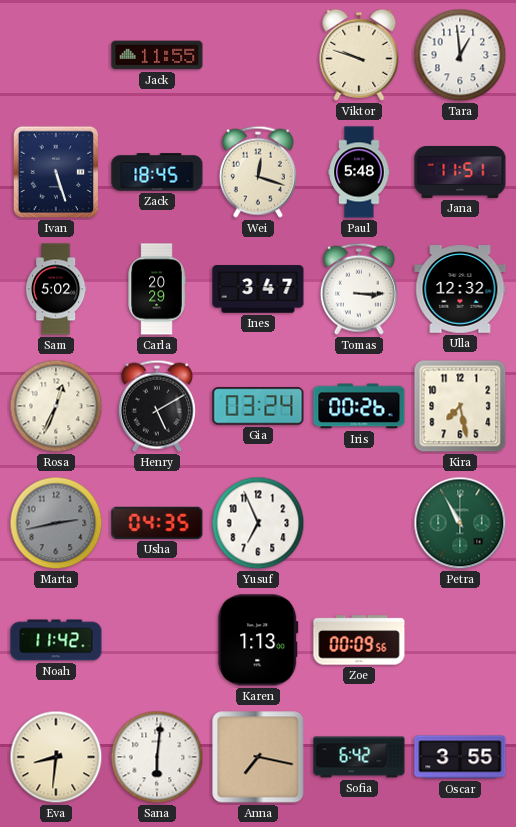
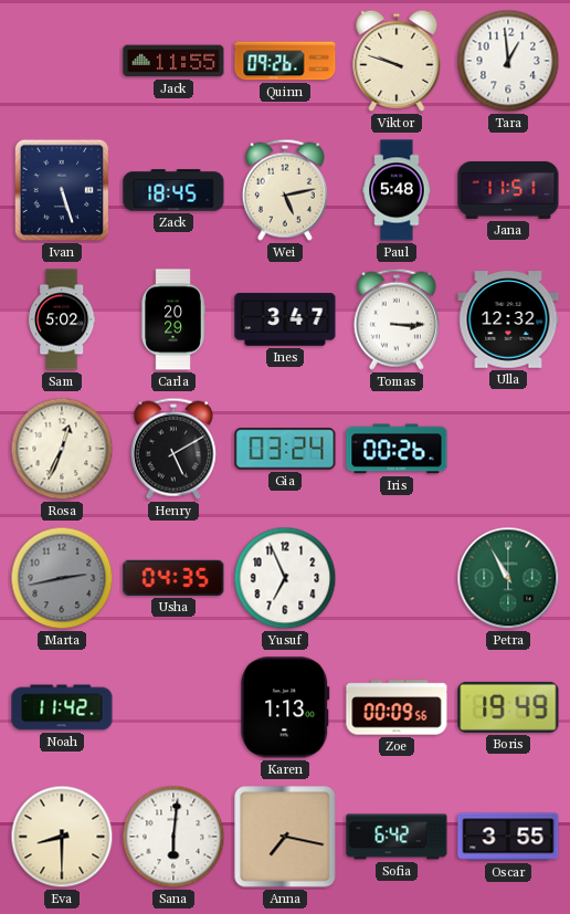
Quinn: none -> 09:26 (285, 61)
Wei: 12:18 -> 5:13 (285, 190)
Kira: 7:28 -> none (460, 406)
Boris: none -> 19:49 (508, 707)
Eva: 8:31 -> 8:30 (62, 837)
